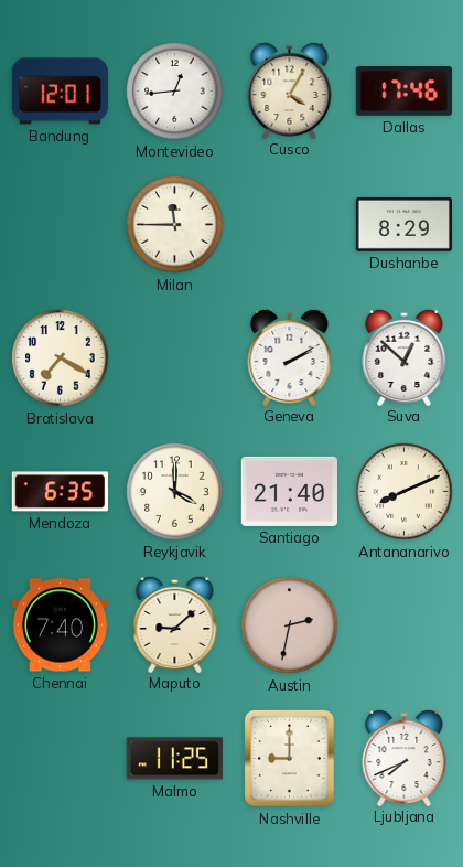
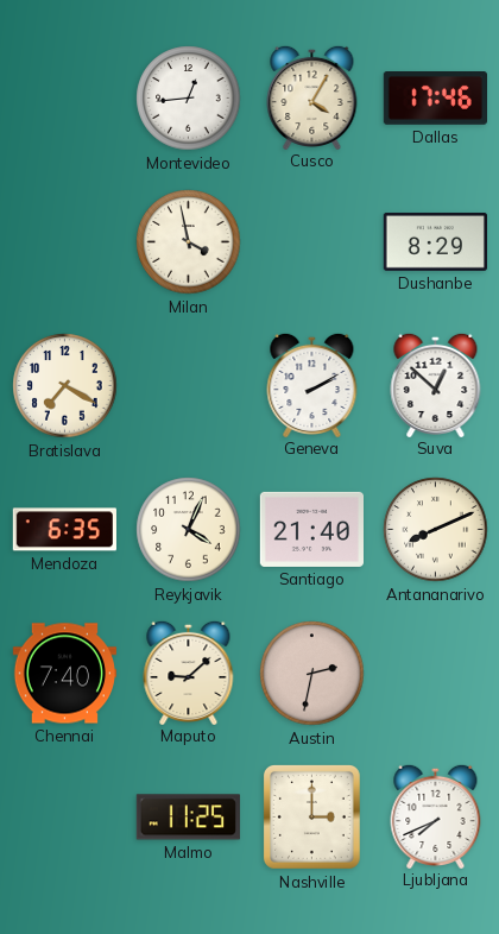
Bandung: 12:01 -> none (60, 92)
Milan: 11:45 -> 3:58 (189, 242)
Reykjavik: 4:00 -> 4:04 (189, 530)
Nashville: 9:00 -> 3:00 (311, 816)
